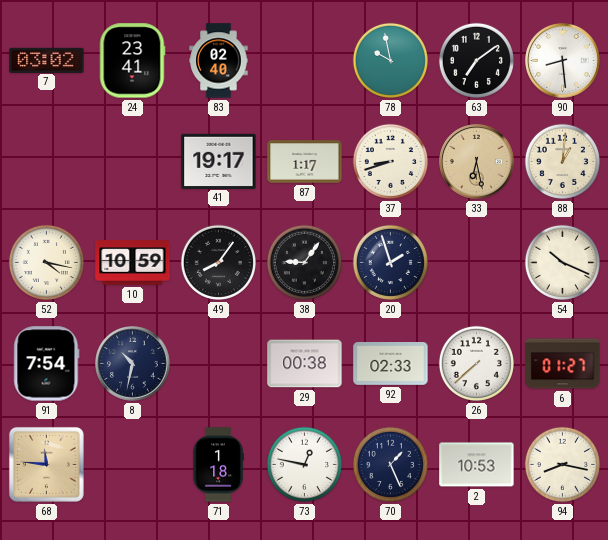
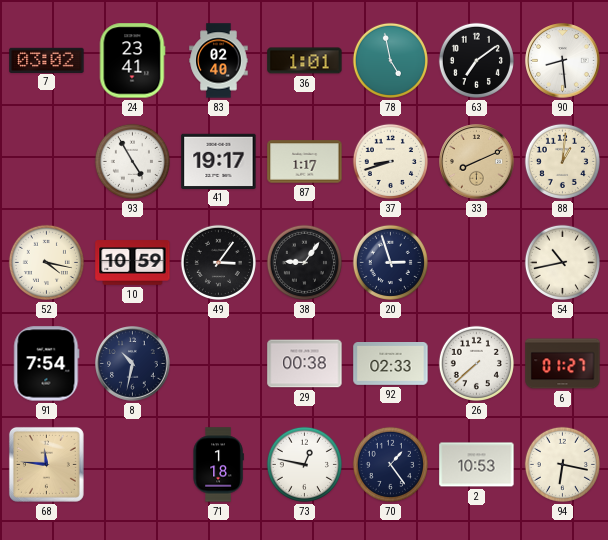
36: none -> 1:01 (305, 61)
78: 9:58 -> 4:58 (390, 60)
93: none -> 4:55 (132, 161)
33: 6:28 -> 8:11 (477, 162)
49: 8:06 -> 3:06 (218, 262)
20: 1:57 -> 2:57 (390, 262)
54: 10:19 -> 10:43 (562, 262)
70: 1:26 -> 1:24 (390, 464)
94: 8:17 -> 6:17 (562, 464)
